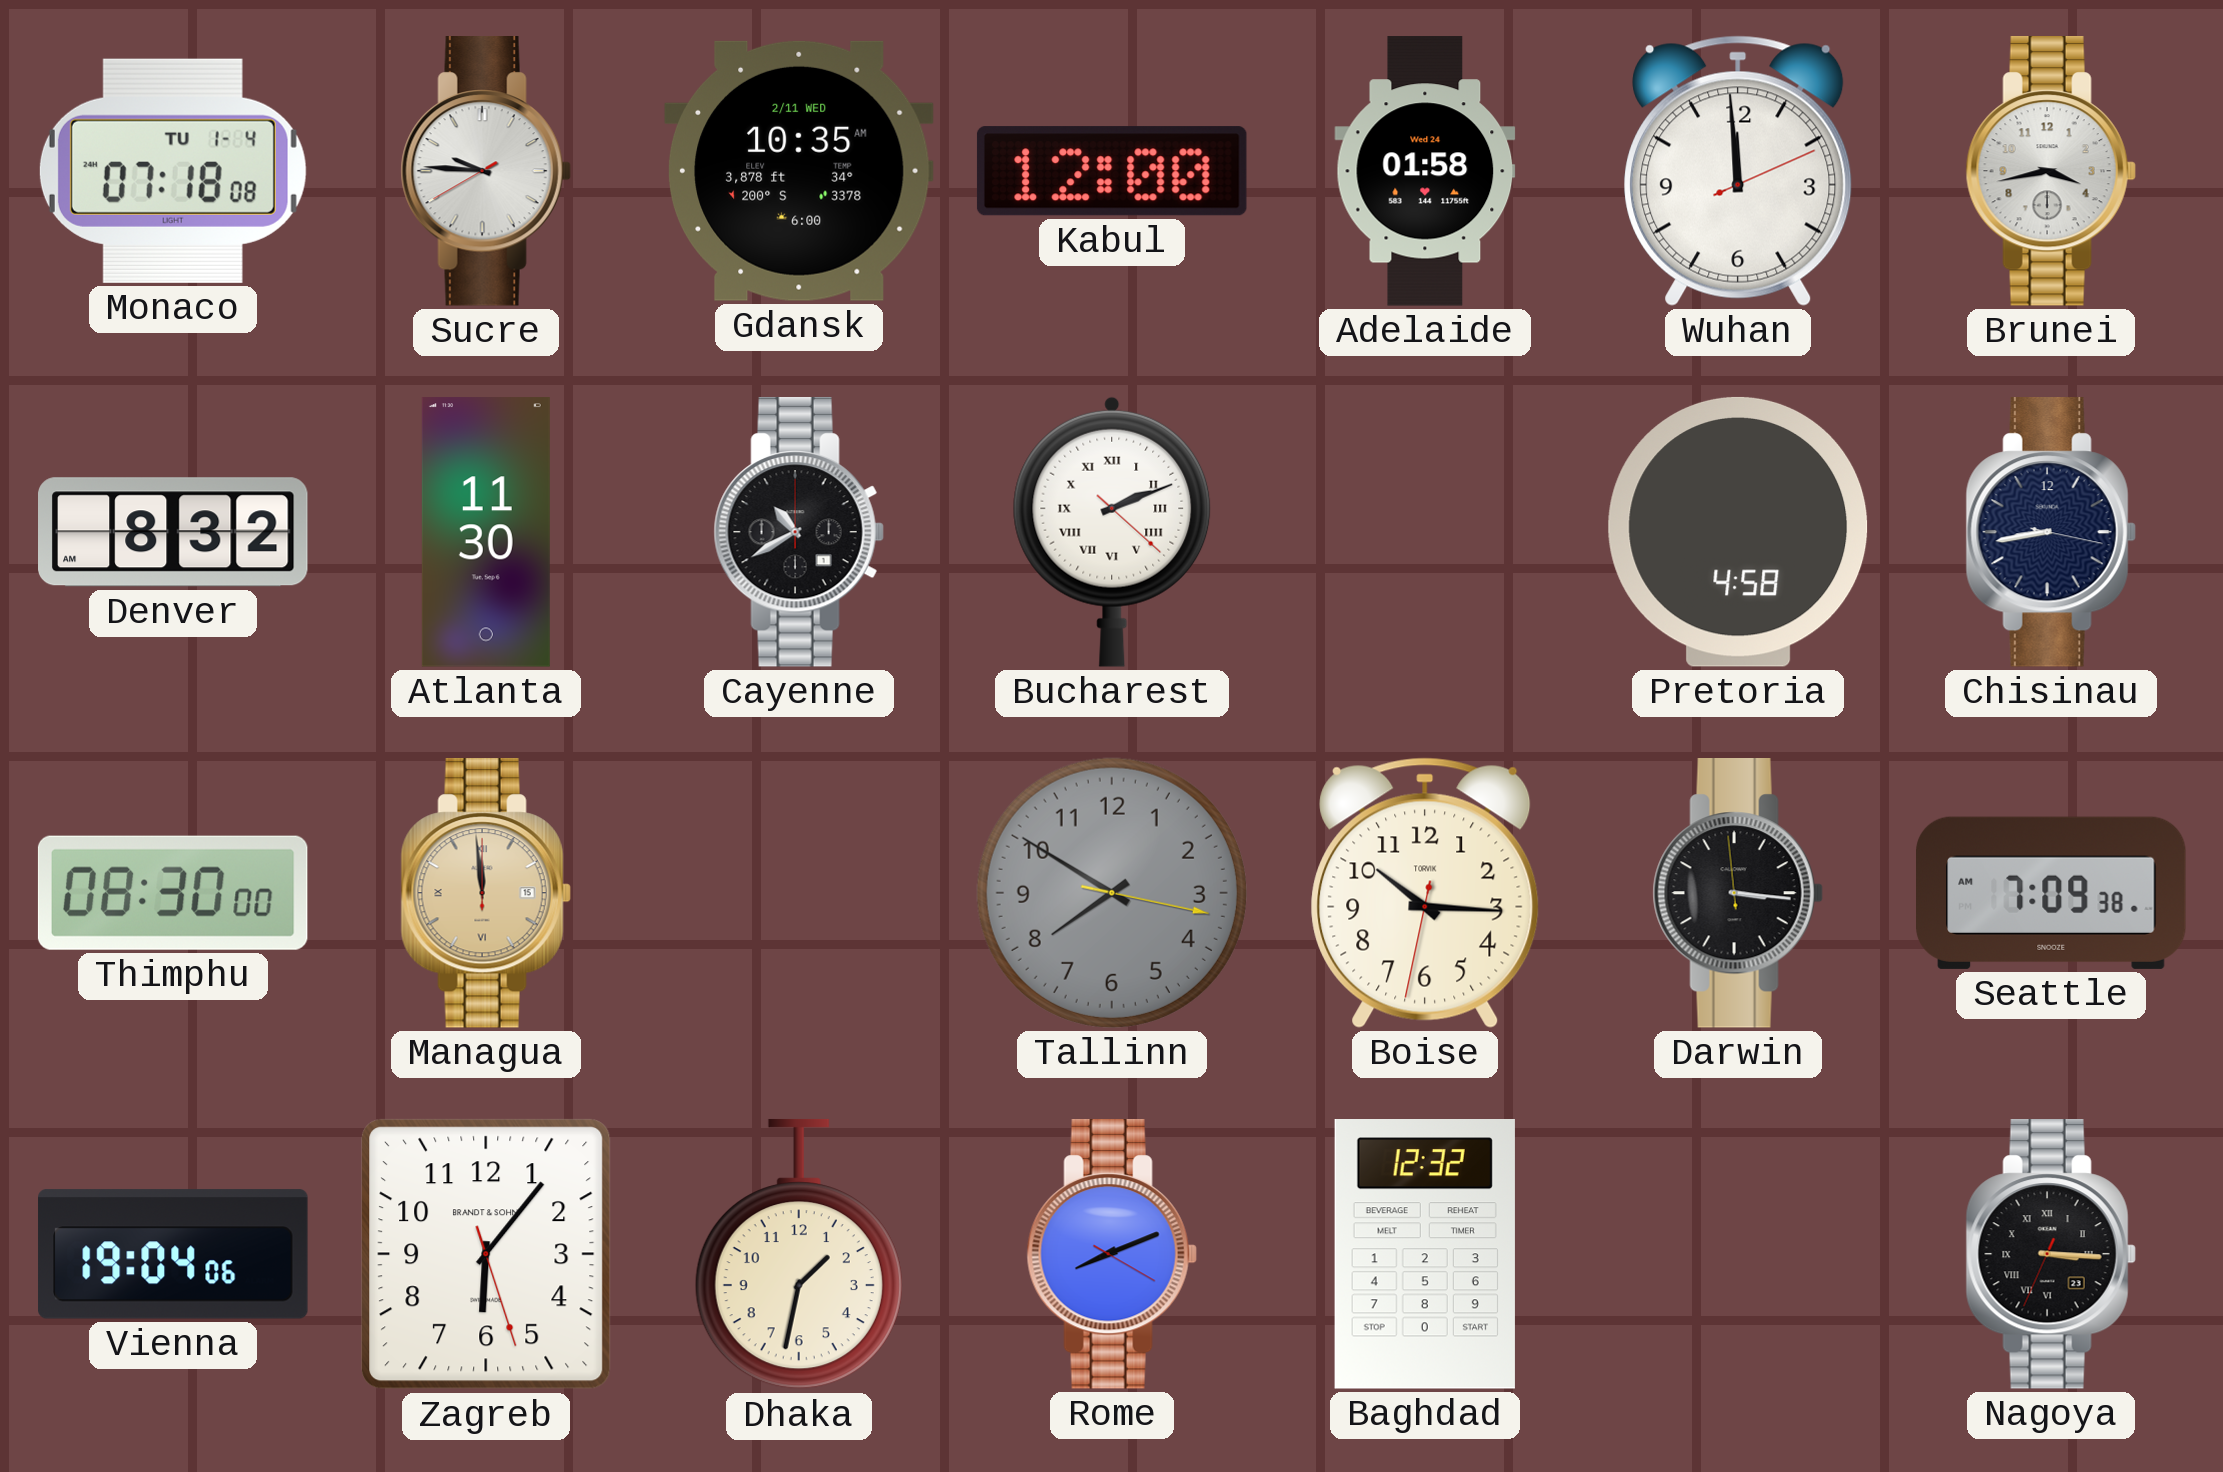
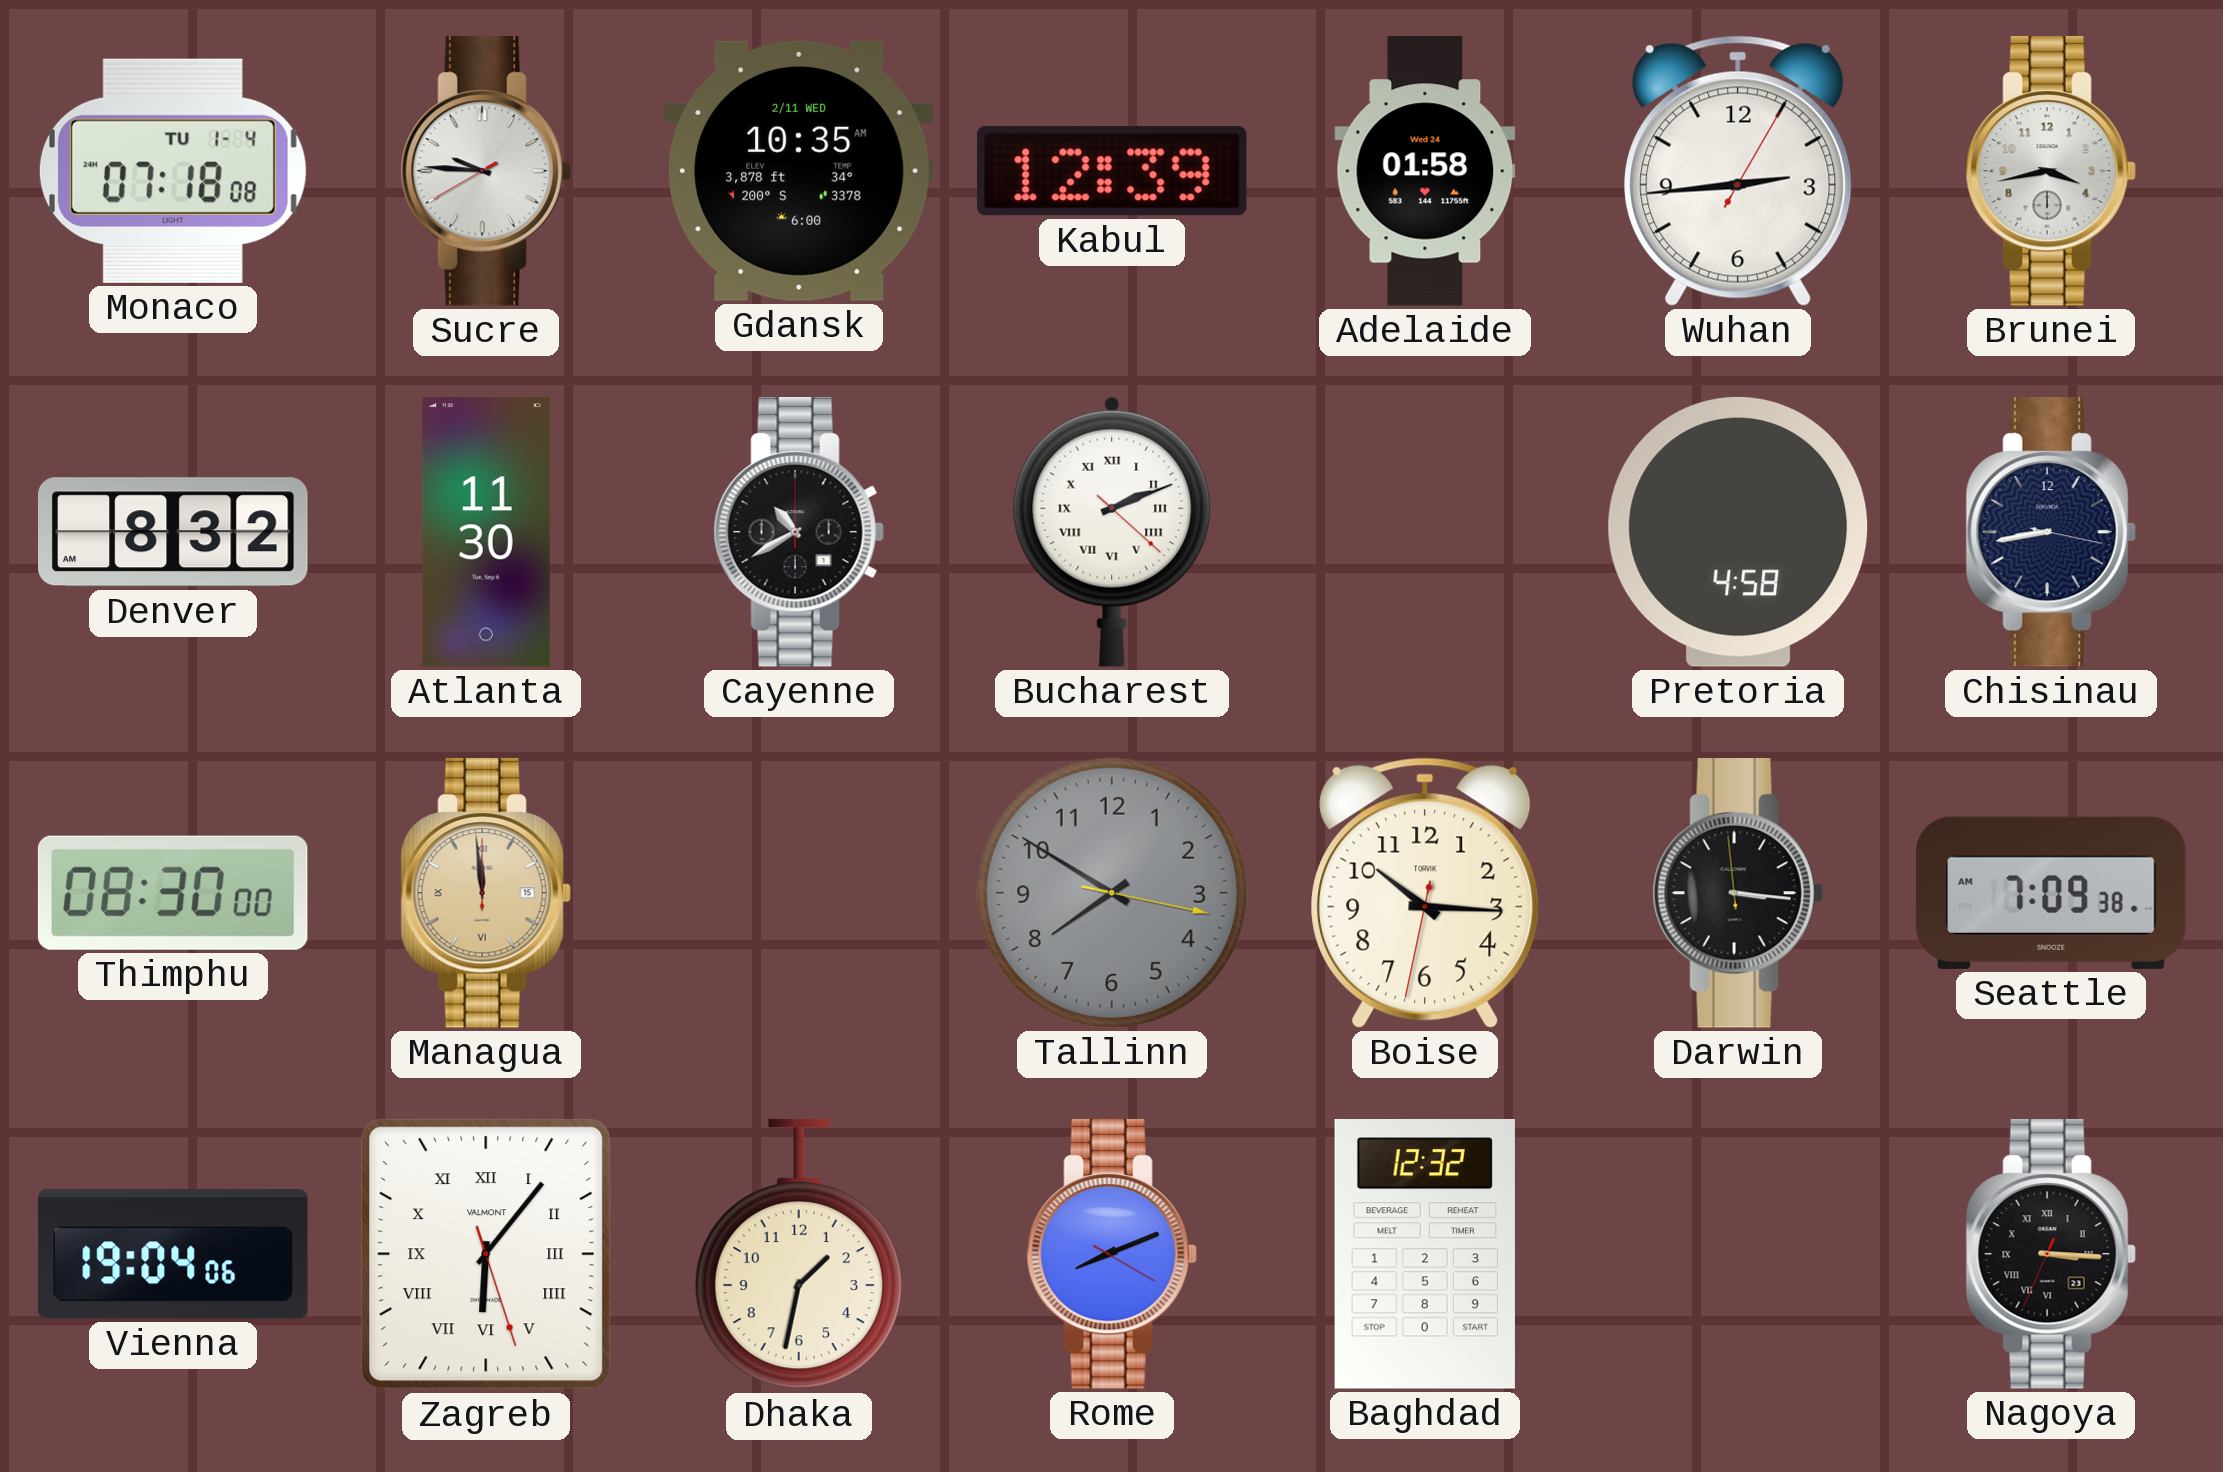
Kabul: 12:00 -> 12:39 (1112, 171)
Wuhan: 11:59 -> 2:44 (1738, 171)
Zagreb numerals: Arabic -> Roman (486, 1254)
Zagreb brand: BRANDT & SOHN -> VALMONT (486, 1254)
